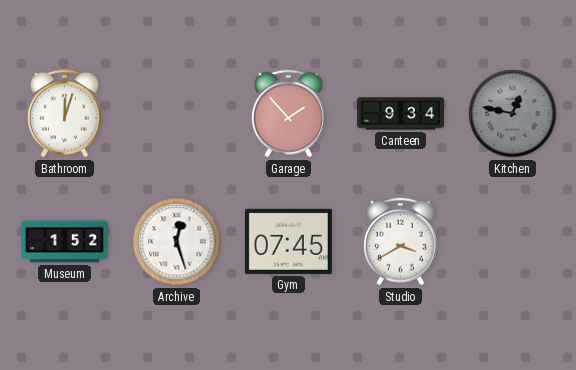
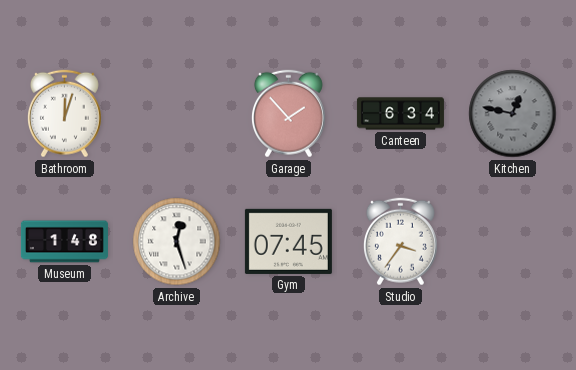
Canteen: 9:34 -> 6:34 (400, 114)
Museum: 1:52 -> 1:48 (64, 242)
Studio: 3:40 -> 3:36 (400, 242)
